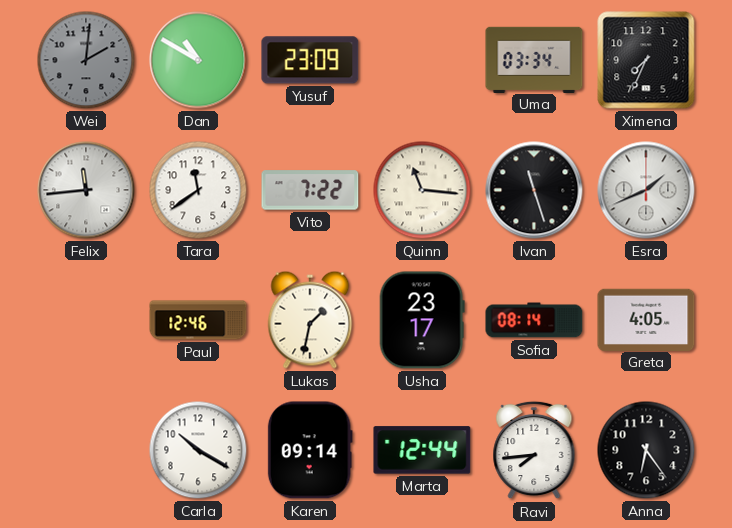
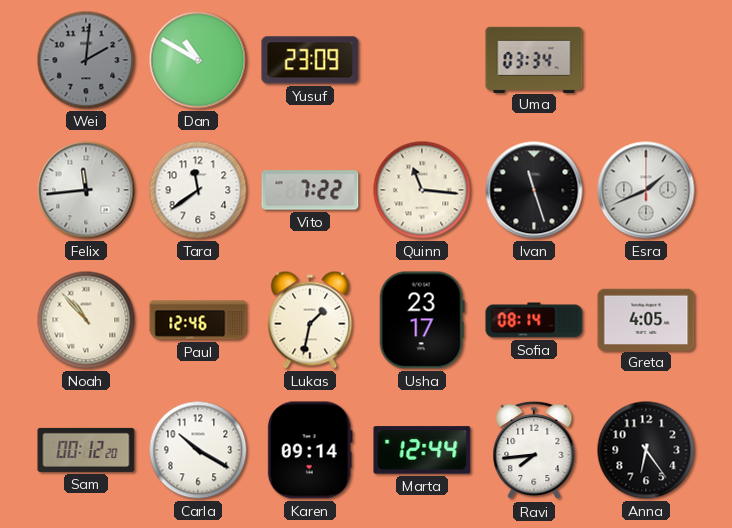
Ximena: 7:34 -> none (646, 60)
Noah: none -> 10:53 (86, 320)
Sam: none -> 00:12 (86, 450)
